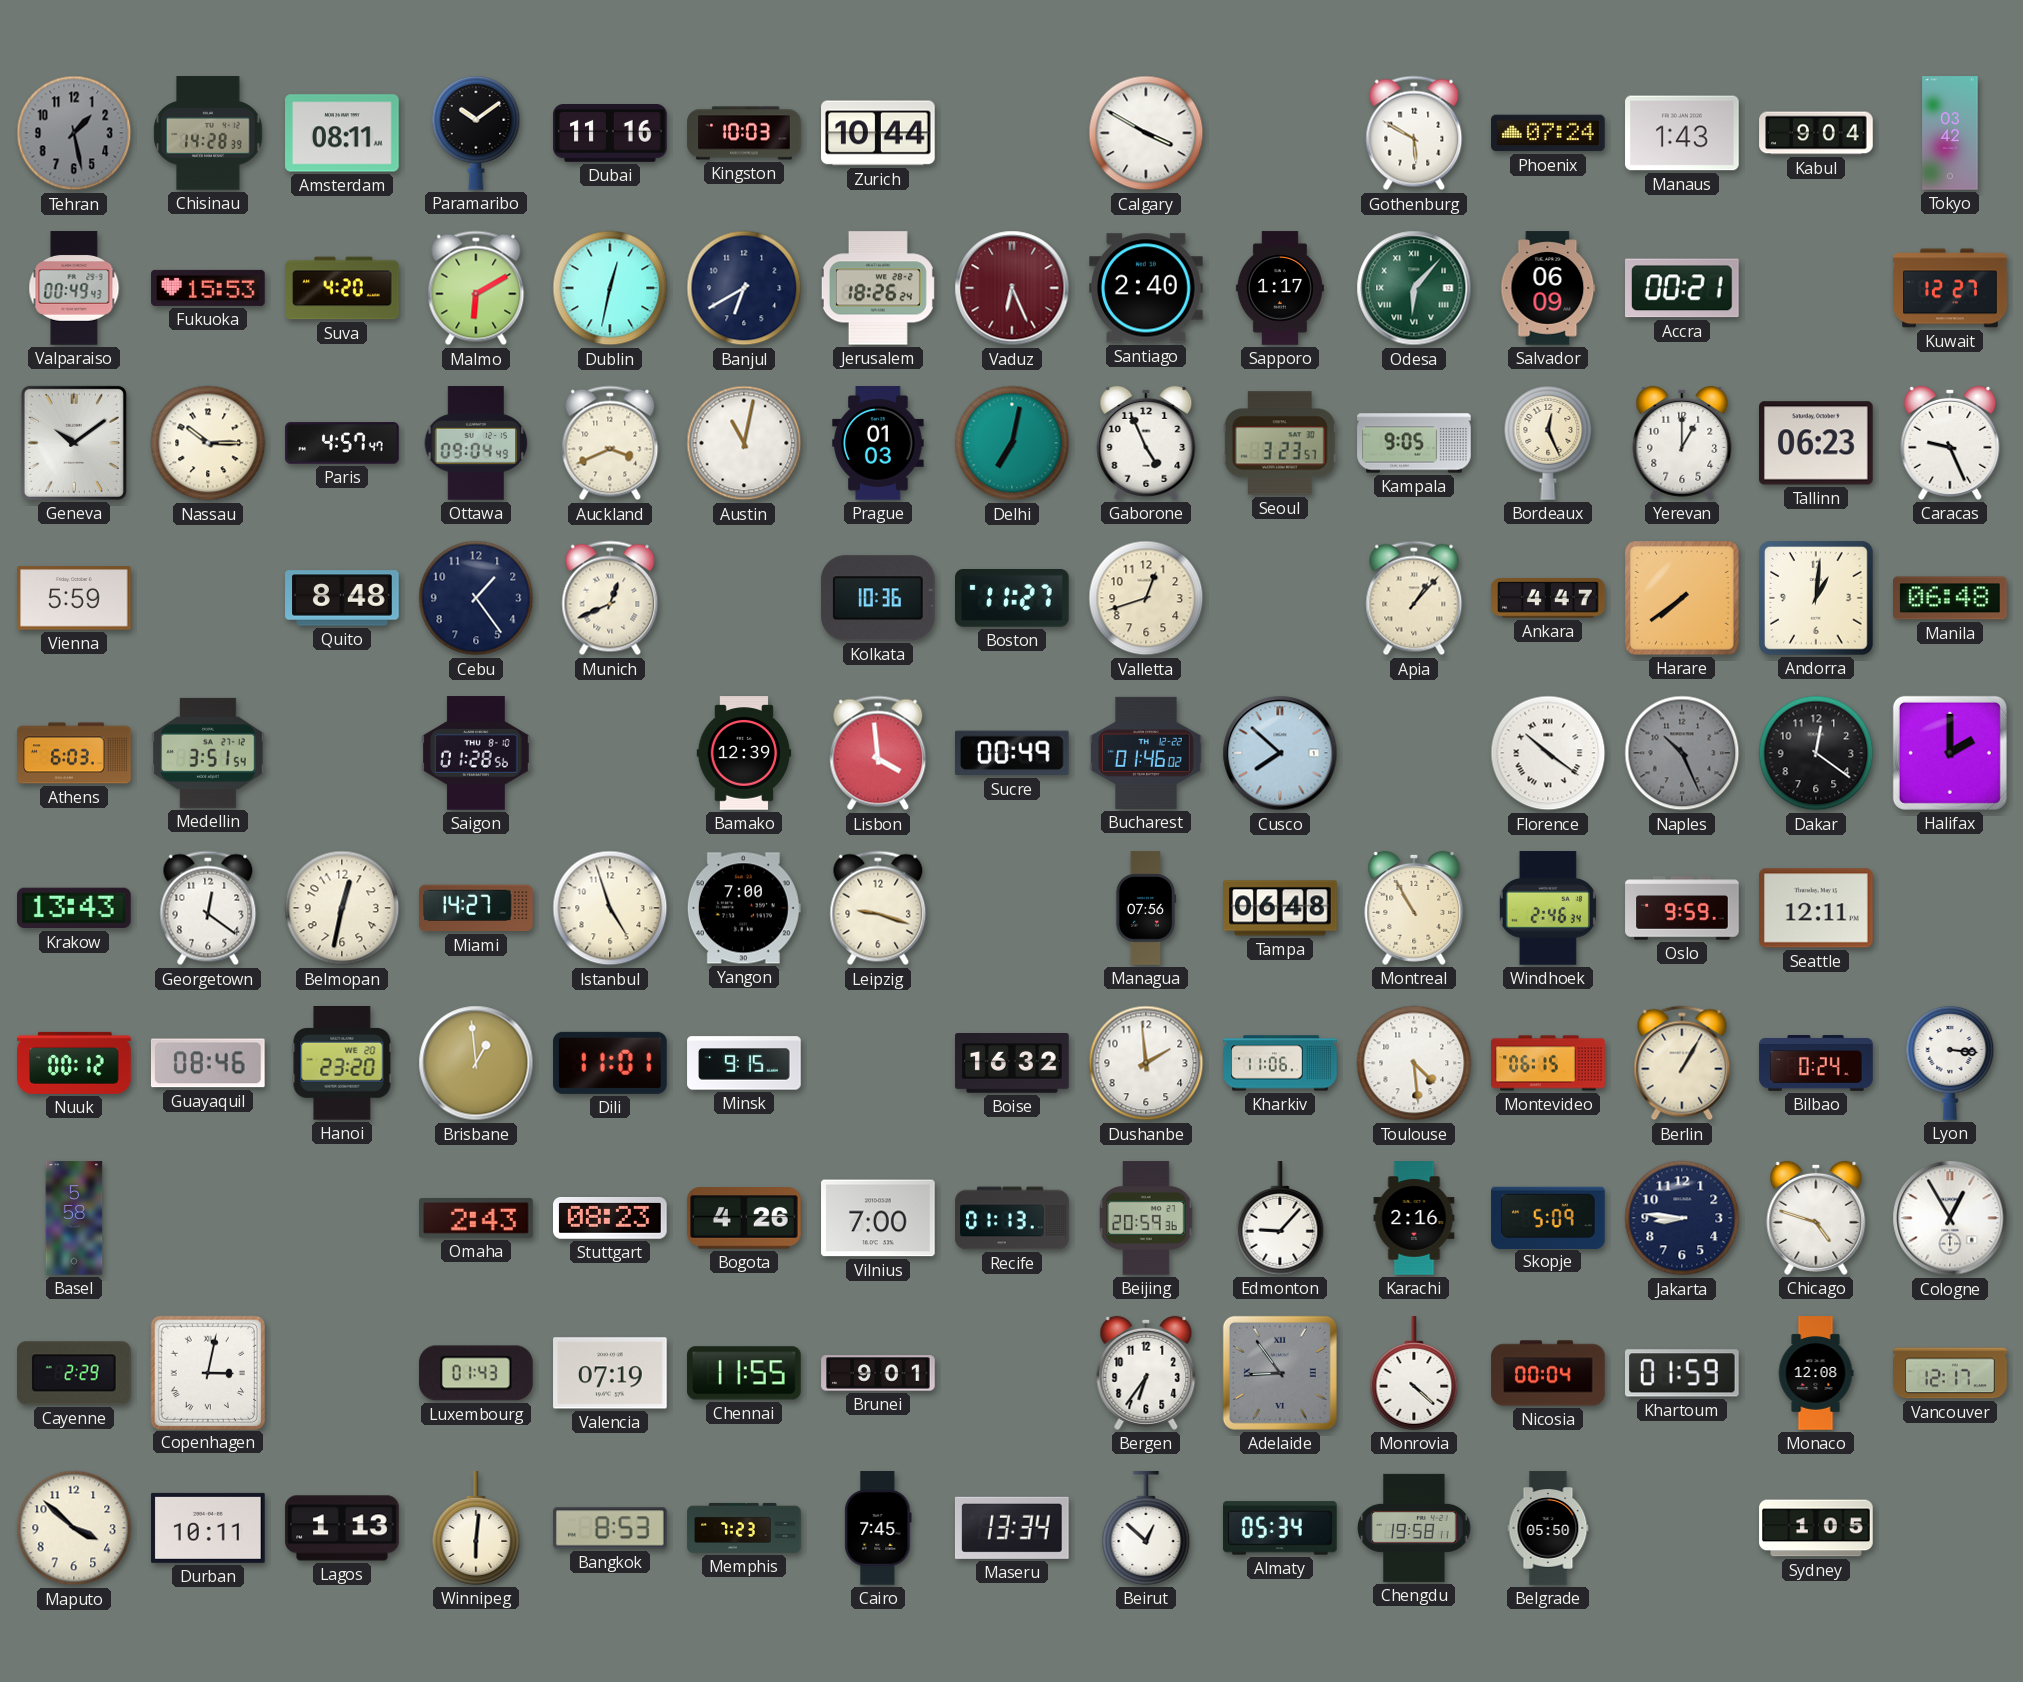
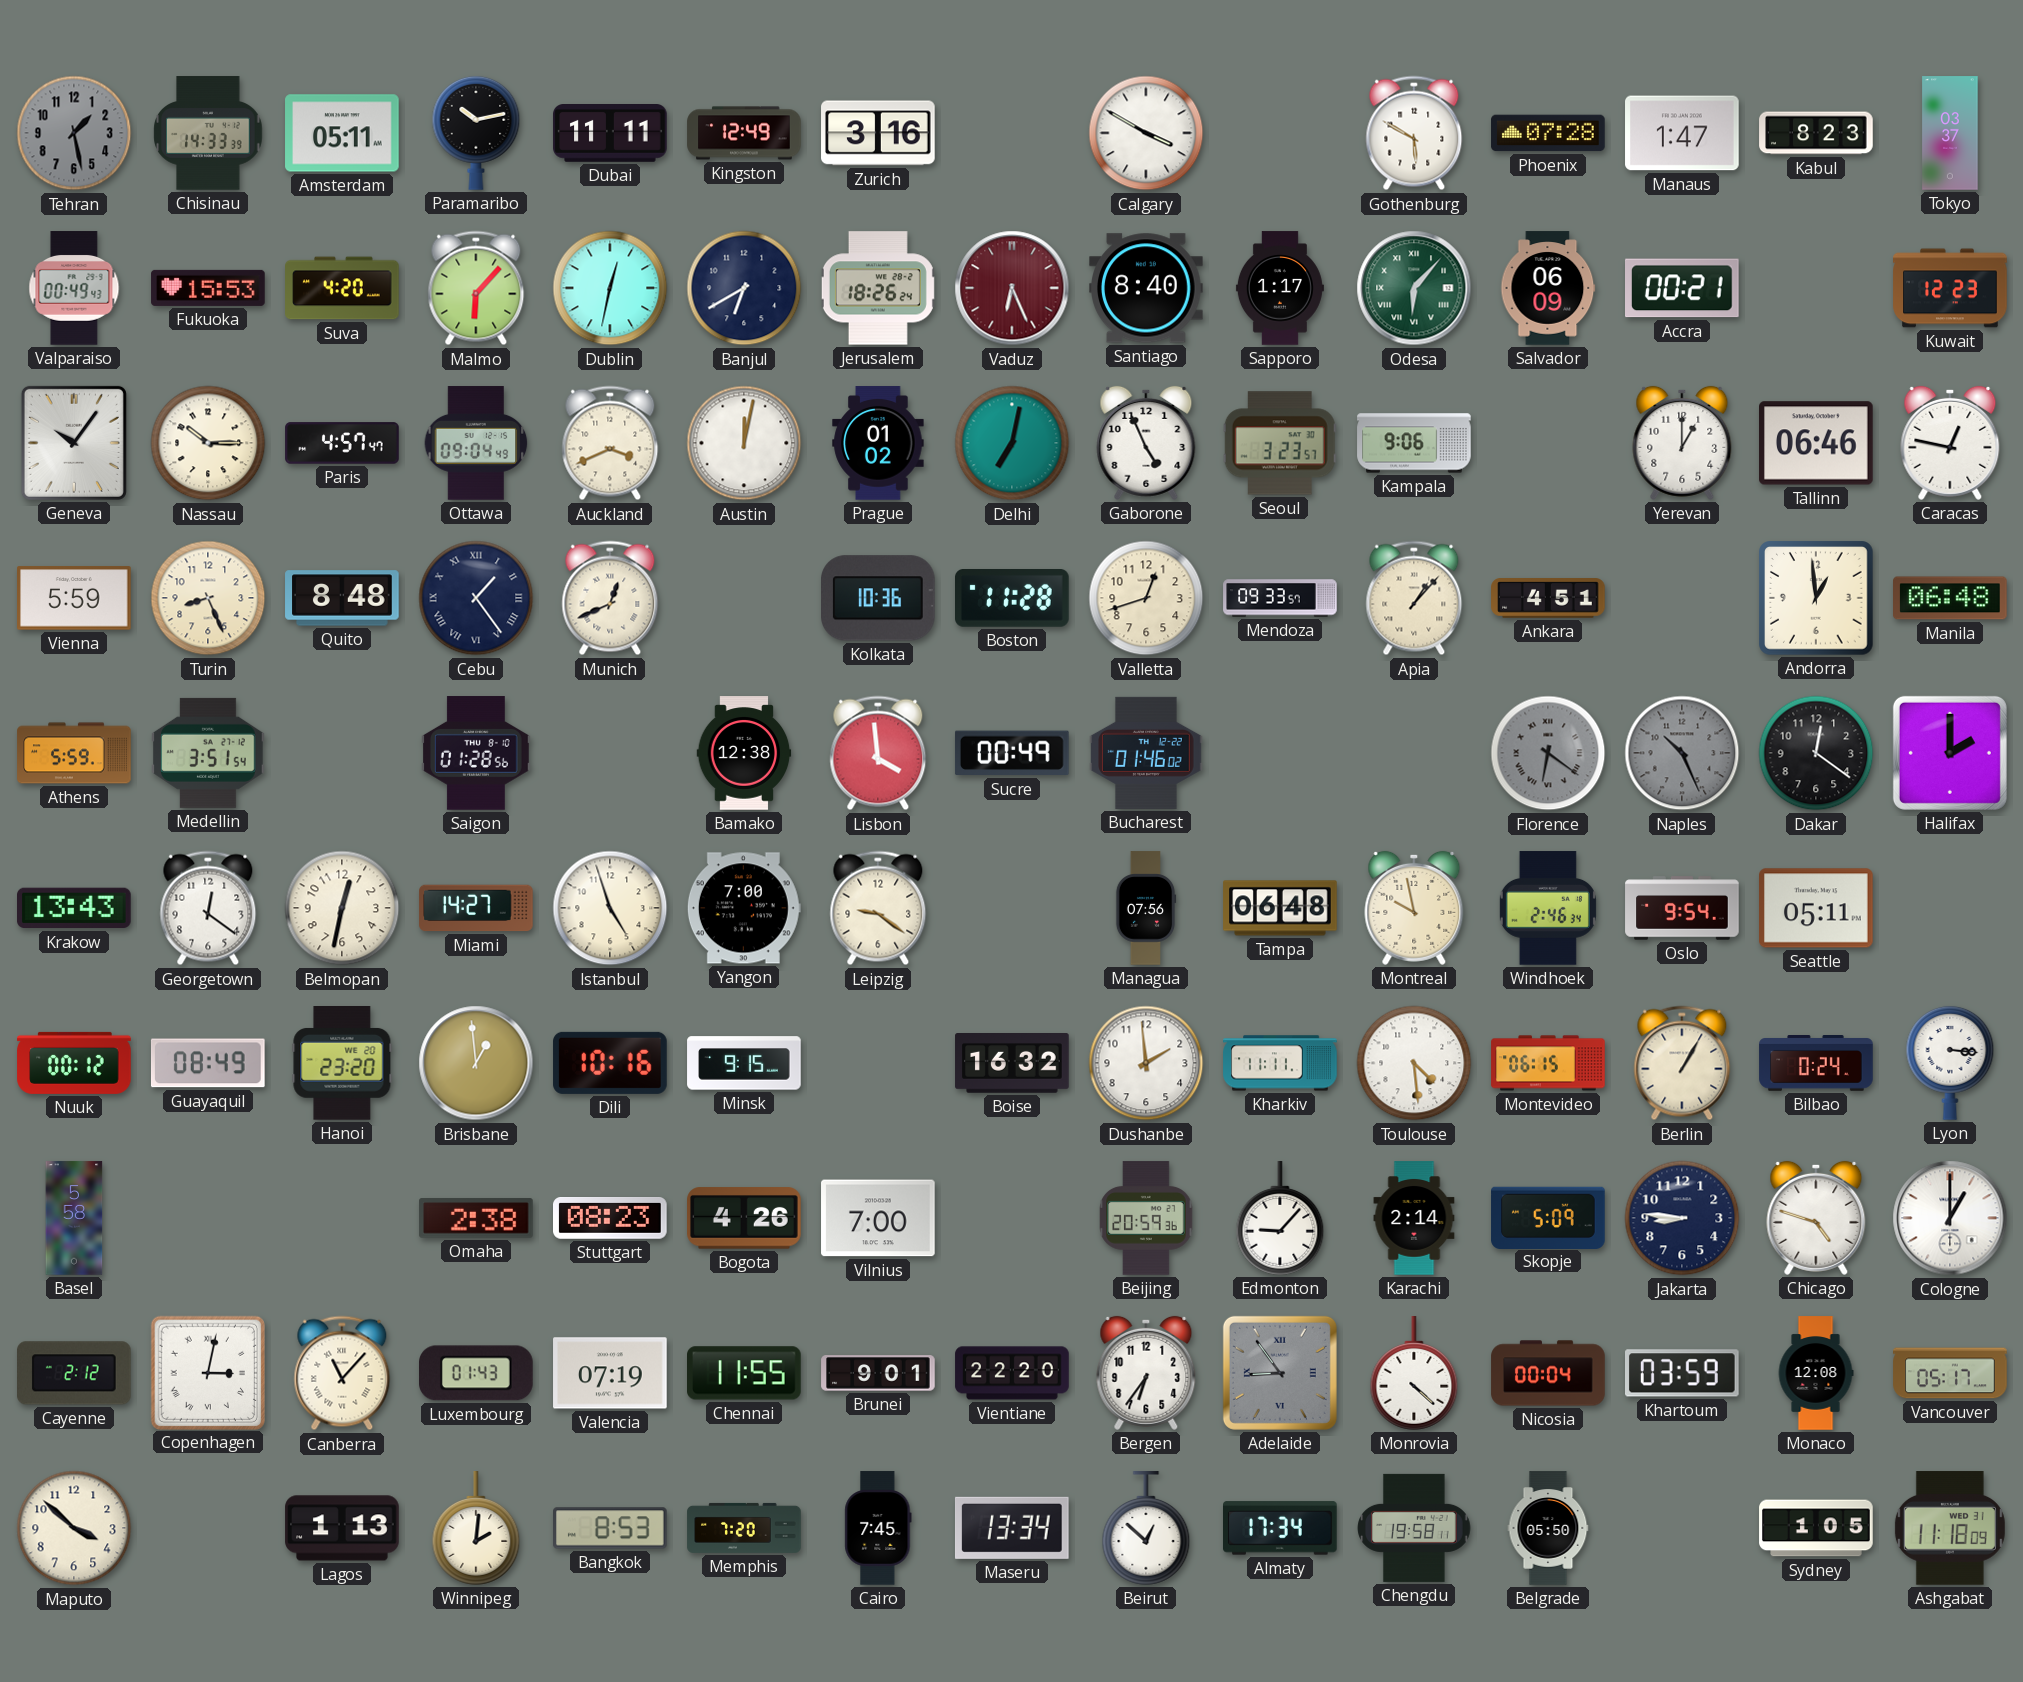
Chisinau: 14:28 -> 14:33 (208, 133)
Amsterdam: 08:11 -> 05:11 (342, 133)
Paramaribo: 10:09 -> 10:13 (476, 133)
Dubai: 11:16 -> 11:11 (610, 134)
Kingston: 10:03 -> 12:49 (744, 133)
Zurich: 10:44 -> 3:16 (878, 133)
Phoenix: 07:24 -> 07:28 (1548, 133)
Manaus: 1:43 -> 1:47 (1682, 133)
Kabul: 9:04 -> 8:23 (1816, 133)
Tokyo: 03:42 -> 03:37 (1950, 133)
Malmo: 6:10 -> 6:07 (476, 288)
Santiago: 2:40 -> 8:40 (1146, 288)
Kuwait: 12:27 -> 12:23 (1950, 288)
Geneva: 10:09 -> 10:06 (74, 443)
Austin: 11:02 -> 12:02 (744, 443)
Prague: 01:03 -> 01:02 (878, 443)
Kampala: 9:05 -> 9:06 (1414, 443)
Bordeaux: 12:26 -> none (1548, 443)
Tallinn: 06:23 -> 06:46 (1817, 443)
Caracas: 9:26 -> 12:47 (1950, 443)
Turin: none -> 8:26 (208, 598)
Cebu numerals: Arabic -> Roman (476, 598)
Boston: 11:27 -> 11:28 (1013, 599)
Mendoza: none -> 09:33 (1280, 598)
Ankara: 4:47 -> 4:51 (1548, 598)
Harare: 7:39 -> none (1683, 599)
Andorra: 1:01 -> 12:59 (1817, 599)
Athens: 6:03 -> 5:59 (74, 753)
Bamako: 12:39 -> 12:38 (744, 753)
Cusco: 7:52 -> none (1280, 753)
Florence: 10:21 -> 6:21 (1548, 753)
Florence dial: white -> grey (1548, 753)
Leipzig: 9:18 -> 9:21 (878, 908)
Montreal: 10:55 -> 9:58 (1414, 908)
Oslo: 9:59 -> 9:54 (1682, 908)
Seattle: 12:11 -> 05:11 (1817, 908)
Guayaquil: 08:46 -> 08:49 (208, 1063)
Dili: 11:01 -> 10:16 (610, 1063)
Kharkiv: 11:06 -> 11:11 (1280, 1063)
Omaha: 2:43 -> 2:38 (476, 1218)
Recife: 01:13 -> none (1012, 1218)
Karachi: 2:16 -> 2:14 (1414, 1218)
Cologne: 12:55 -> 1:00 (1950, 1218)
Cayenne: 2:29 -> 2:12 (75, 1373)
Canberra: none -> 11:07 (342, 1373)
Vientiane: none -> 22:20 (1012, 1373)
Khartoum: 01:59 -> 03:59 (1683, 1373)
Vancouver: 12:17 -> 05:17 (1950, 1373)
Durban: 10:11 -> none (208, 1528)
Winnipeg: 6:01 -> 2:01 (476, 1528)
Memphis: 7:23 -> 7:20 (744, 1528)
Almaty: 05:34 -> 17:34 (1281, 1528)
Ashgabat: none -> 11:18 (1950, 1528)
